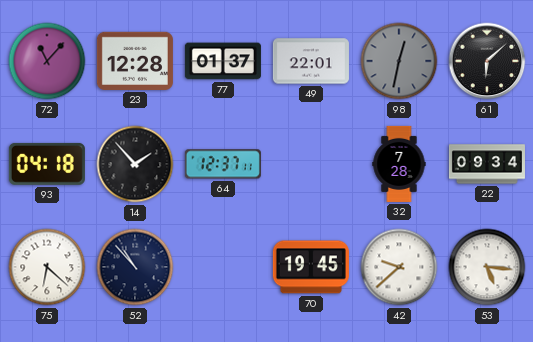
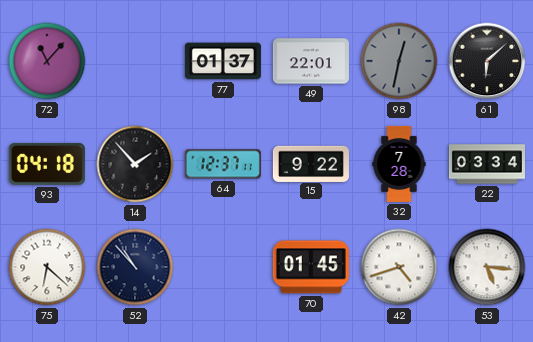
23: 12:28 -> none (135, 61)
15: none -> 9:22 (311, 163)
22: 09:34 -> 03:34 (487, 164)
70: 19:45 -> 01:45 (311, 267)
42: 9:38 -> 4:42 (399, 267)
